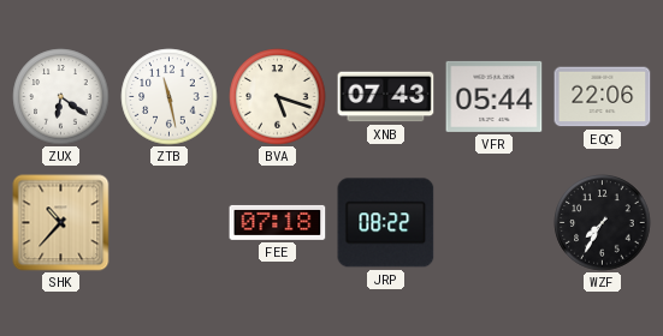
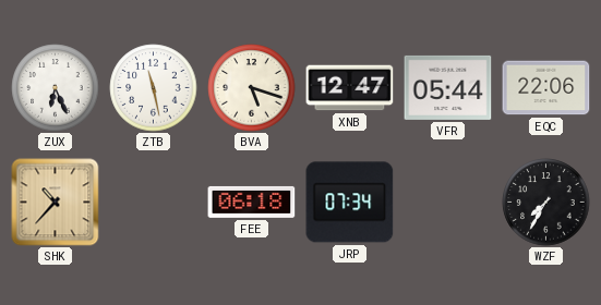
ZUX: 6:21 -> 6:26 (56, 88)
XNB: 07:43 -> 12:47 (350, 88)
FEE: 07:18 -> 06:18 (252, 202)
JRP: 08:22 -> 07:34 (350, 203)
